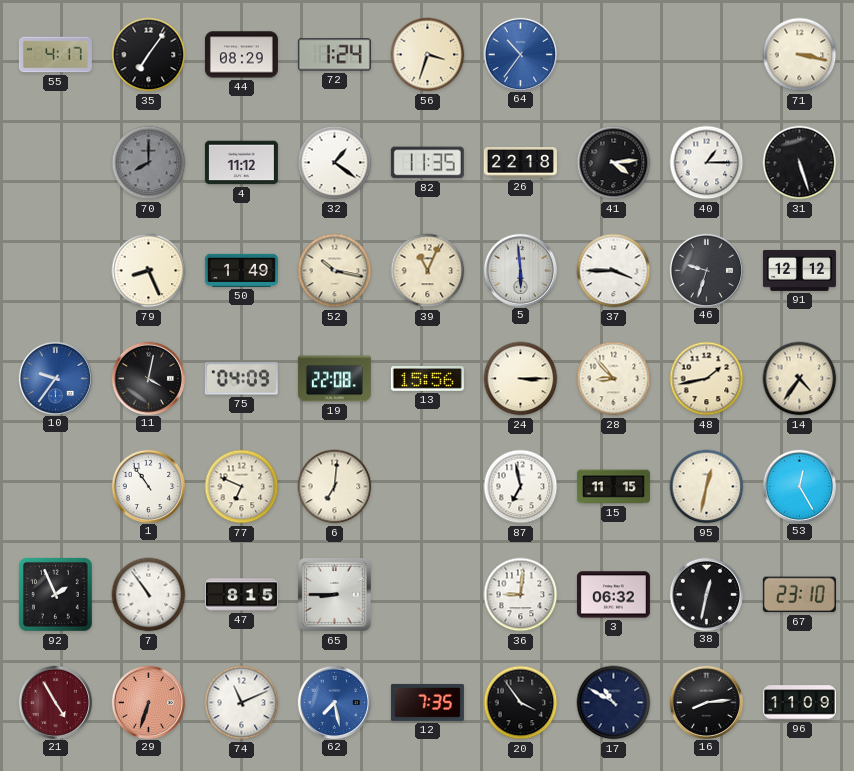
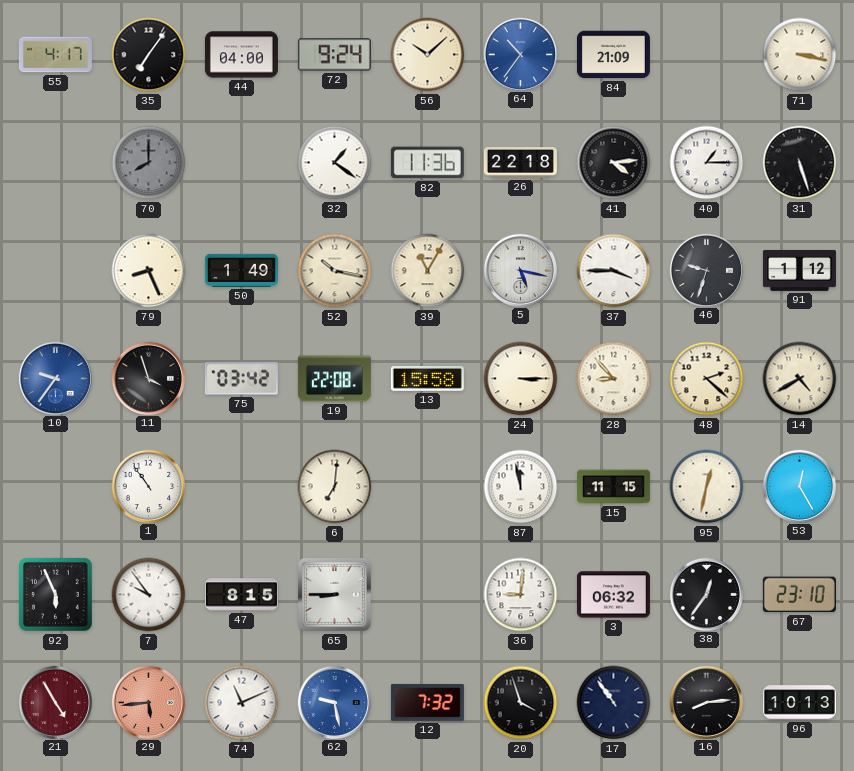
44: 08:29 -> 04:00 (241, 55)
72: 1:24 -> 9:24 (334, 55)
56: 3:33 -> 10:08 (428, 55)
84: none -> 21:09 (613, 55)
4: 11:12 -> none (241, 163)
82: 11:35 -> 11:36 (427, 163)
39: 11:04 -> 11:05 (428, 271)
5: 5:59 -> 5:17 (520, 270)
91: 12:12 -> 1:12 (799, 270)
11: 4:02 -> 3:57 (148, 378)
75: 04:09 -> 03:42 (241, 379)
13: 15:56 -> 15:58 (427, 379)
48: 1:43 -> 2:22 (707, 379)
14: 4:36 -> 4:40 (800, 379)
77: 6:49 -> none (242, 487)
87: 6:58 -> 11:58 (521, 487)
92: 1:56 -> 5:56 (56, 595)
7: 10:54 -> 9:54 (149, 595)
38: 12:32 -> 12:36 (706, 594)
29: 6:33 -> 5:44 (148, 702)
62: 7:28 -> 9:28 (334, 702)
12: 7:35 -> 7:32 (427, 702)
20: 3:54 -> 3:57 (521, 703)
17: 10:50 -> 10:54 (614, 703)
96: 11:09 -> 10:13 (799, 703)
